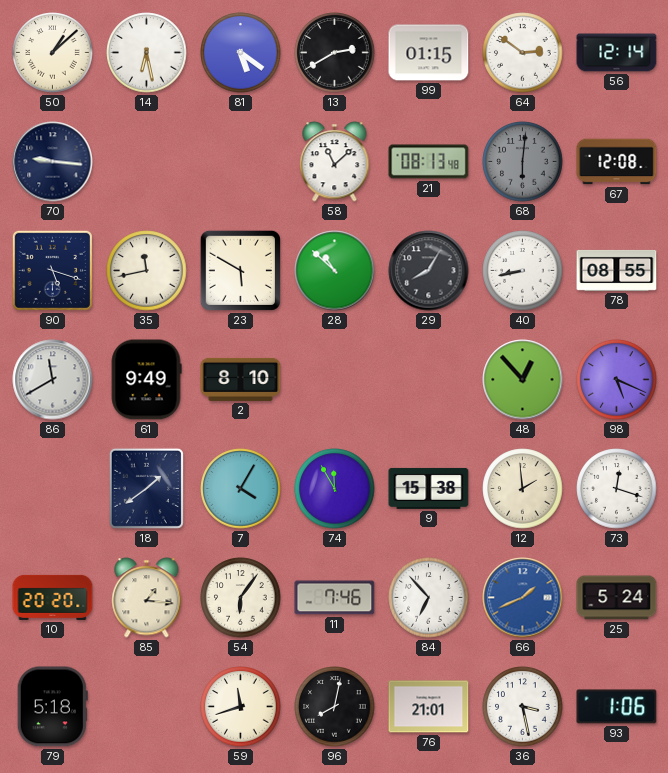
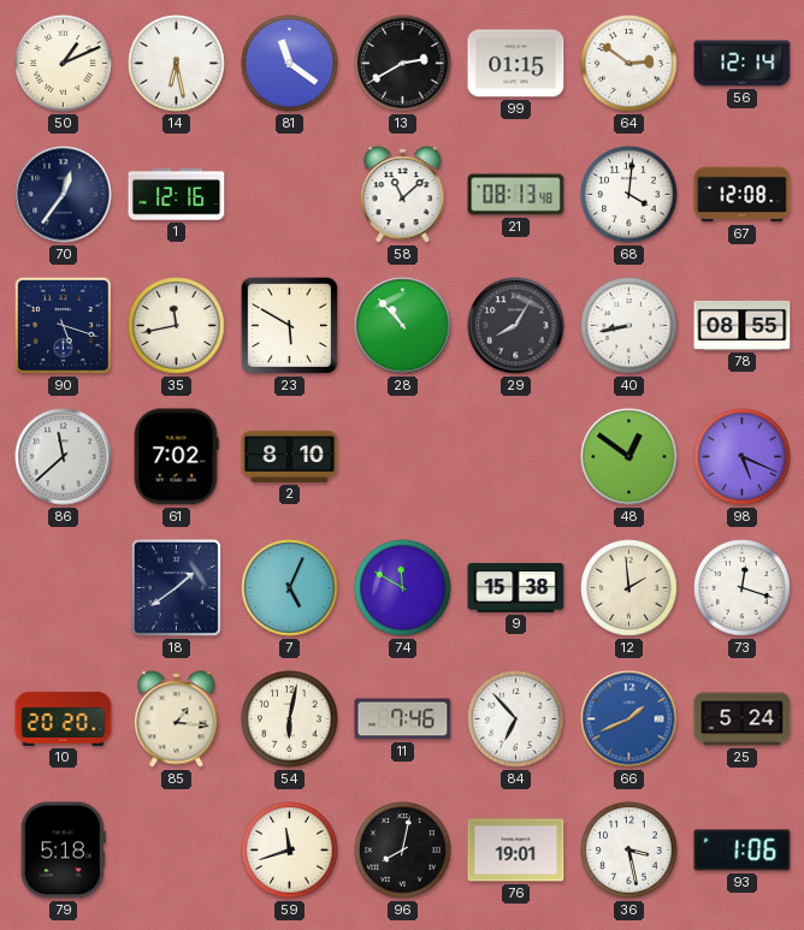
50: 1:08 -> 1:11 (64, 64)
81: 5:21 -> 11:21 (290, 64)
70: 9:16 -> 12:36 (64, 195)
1: none -> 12:16 (177, 195)
68: 6:01 -> 4:01 (629, 195)
68 dial: grey -> white (629, 195)
28: 10:52 -> 10:53 (403, 326)
86: 11:40 -> 11:38 (64, 457)
61: 9:49 -> 7:02 (176, 457)
48: 12:53 -> 12:51 (629, 457)
7: 4:05 -> 5:04 (290, 588)
74: 11:55 -> 11:50 (403, 588)
54: 6:06 -> 6:02 (290, 719)
76: 21:01 -> 19:01 (516, 851)
